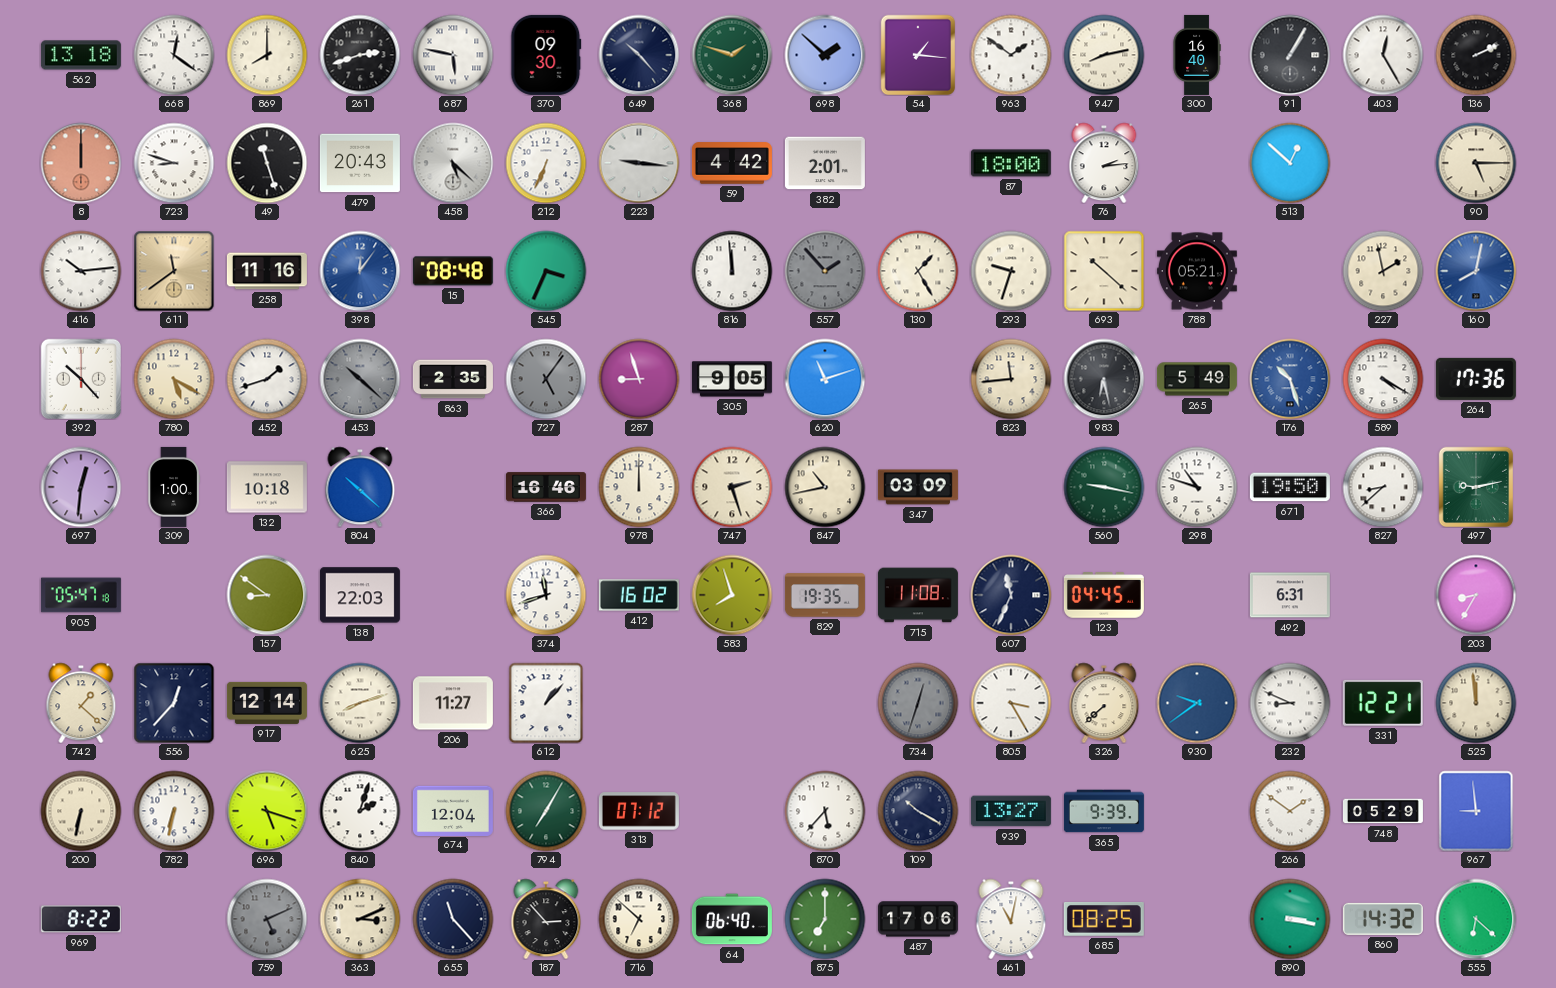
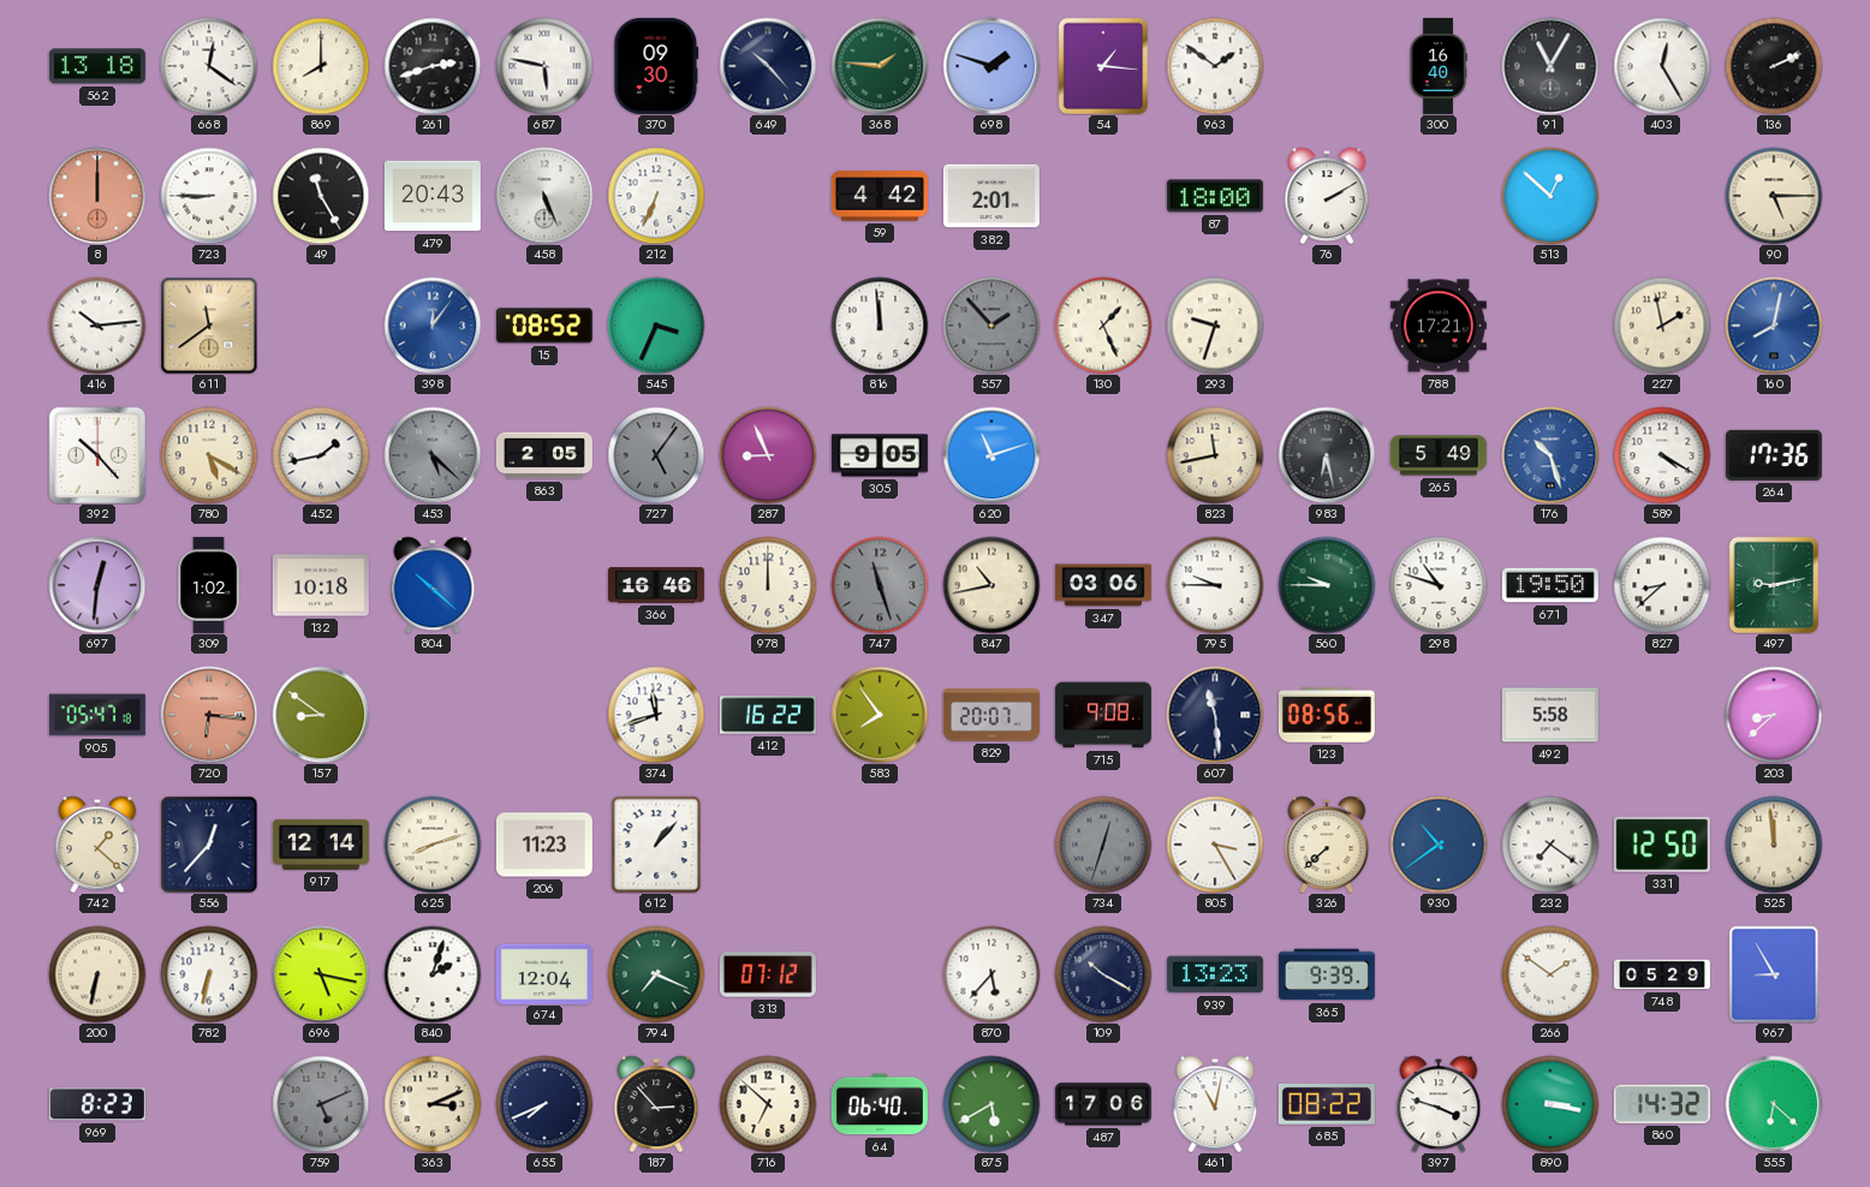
368: 1:48 -> 1:46 (880, 66)
698: 1:52 -> 1:48 (991, 66)
947: 8:13 -> none (1104, 55)
91: 1:05 -> 11:05 (1550, 66)
723: 8:48 -> 8:45 (209, 196)
49: 11:27 -> 11:25 (321, 196)
458: 5:22 -> 5:26 (544, 196)
223: 9:16 -> none (639, 163)
76: 2:14 -> 2:10 (1327, 196)
258: 11:16 -> none (267, 271)
15: 08:48 -> 08:52 (544, 326)
130: 1:25 -> 1:26 (1103, 326)
693: 10:22 -> none (1104, 271)
788: 05:21 -> 17:21 (1439, 326)
452: 1:42 -> 1:43 (321, 455)
453: 10:22 -> 5:22 (433, 455)
863: 2:35 -> 2:05 (544, 455)
287: 8:57 -> 8:56 (768, 455)
823: 11:44 -> 11:43 (1215, 455)
309: 1:00 -> 1:02 (208, 585)
747: 2:27 -> 11:27 (880, 585)
747 dial: cream -> grey (880, 585)
347: 03:09 -> 03:06 (1103, 585)
795: none -> 9:45 (1215, 585)
560: 9:17 -> 9:45 (1327, 585)
720: none -> 6:16 (209, 715)
138: 22:03 -> none (360, 595)
412: 16:02 -> 16:22 (768, 715)
583: 7:57 -> 7:54 (880, 715)
829: 19:35 -> 20:07 (991, 715)
715: 11:08 -> 9:08 (1103, 715)
607: 11:34 -> 11:29 (1215, 715)
123: 04:45 -> 08:56 (1327, 715)
492: 6:31 -> 5:58 (1550, 715)
203: 8:35 -> 8:38 (1774, 715)
206: 11:27 -> 11:23 (544, 845)
930: 9:39 -> 10:39 (1439, 845)
232: 8:49 -> 7:21 (1550, 845)
331: 12:21 -> 12:50 (1662, 845)
696: 5:18 -> 5:17 (321, 974)
794: 7:05 -> 7:19 (656, 974)
939: 13:27 -> 13:23 (1215, 974)
967: 8:59 -> 8:55 (1774, 974)
969: 8:22 -> 8:23 (97, 1104)
655: 11:23 -> 7:41 (544, 1104)
875: 7:00 -> 5:40 (991, 1104)
685: 08:25 -> 08:22 (1327, 1105)
397: none -> 3:48 (1439, 1104)
